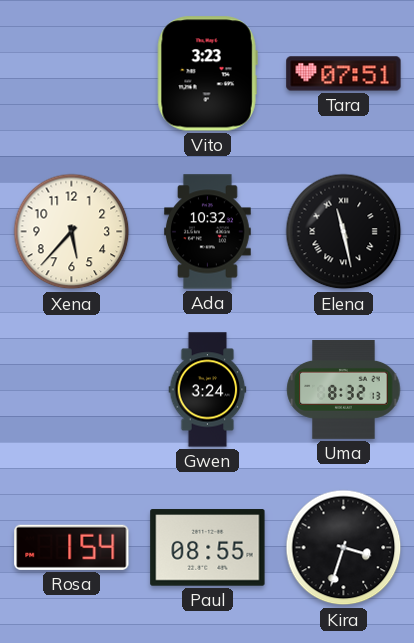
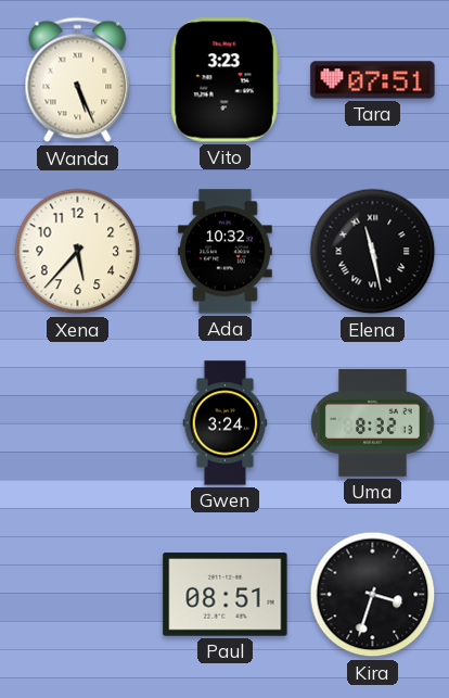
Wanda: none -> 5:26 (78, 80)
Rosa: 1:54 -> none (72, 547)
Paul: 08:55 -> 08:51 (226, 595)
